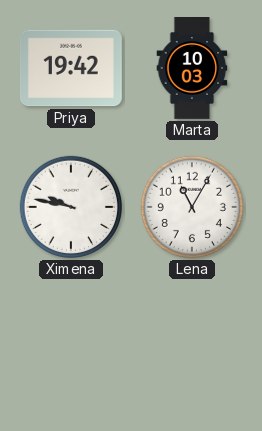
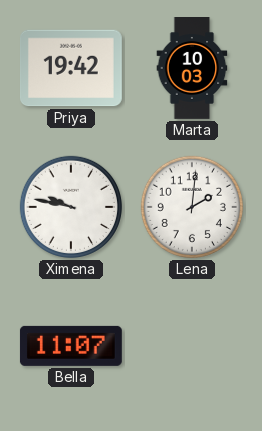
Lena: 11:05 -> 2:01 (192, 207)
Bella: none -> 11:07 (71, 346)
